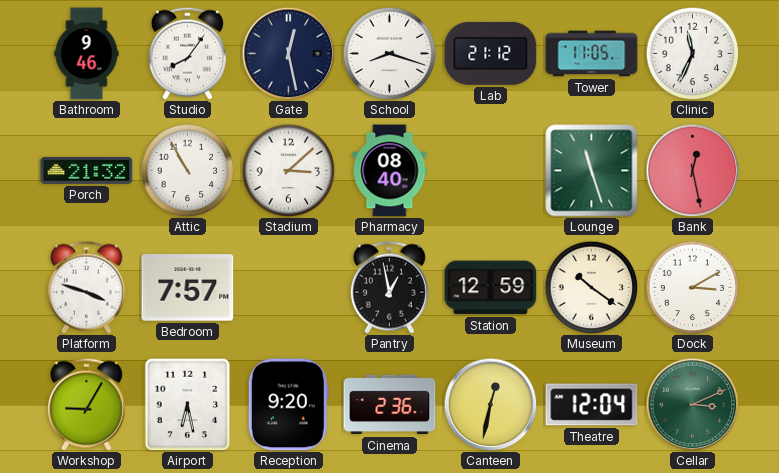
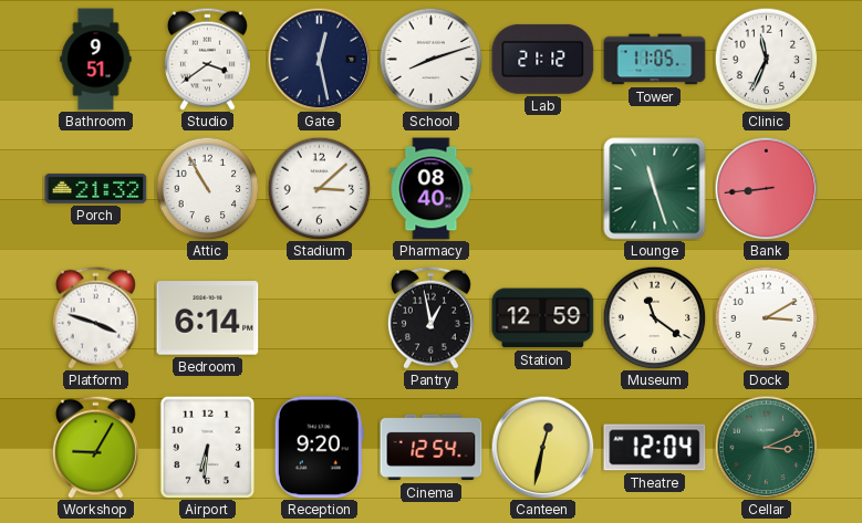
Bathroom: 9:46 -> 9:51 (96, 60)
Studio: 8:06 -> 3:39 (207, 59)
School: 8:18 -> 8:12 (430, 59)
Bank: 12:28 -> 8:44 (766, 188)
Bedroom: 7:57 -> 6:14 (208, 318)
Museum: 10:21 -> 11:21 (654, 317)
Airport: 6:28 -> 6:31 (208, 447)
Cinema: 2:36 -> 12:54 (432, 448)
